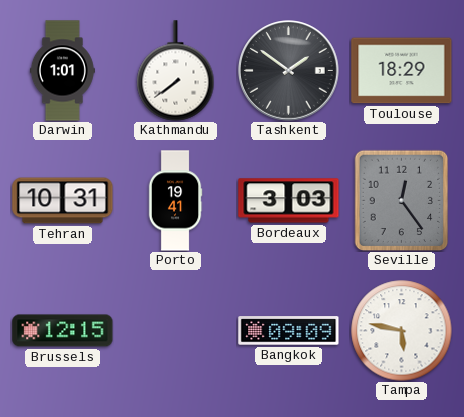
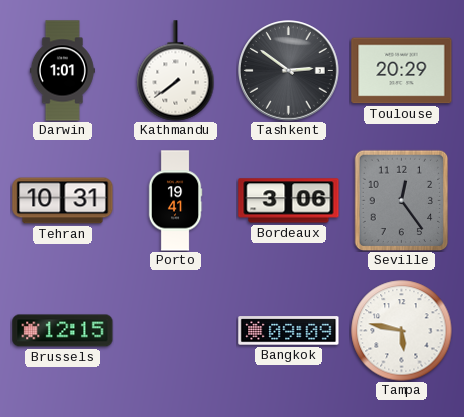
Tashkent: 1:51 -> 2:51 (289, 71)
Toulouse: 18:29 -> 20:29 (402, 71)
Bordeaux: 3:03 -> 3:06 (289, 201)
